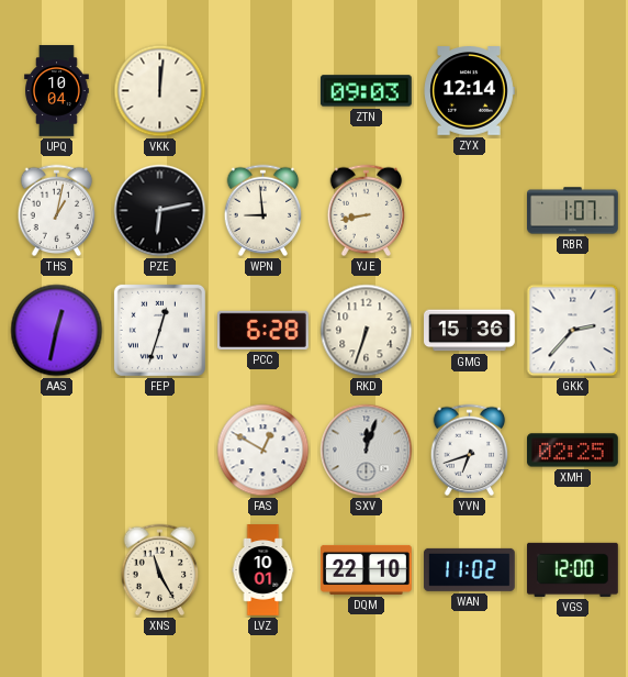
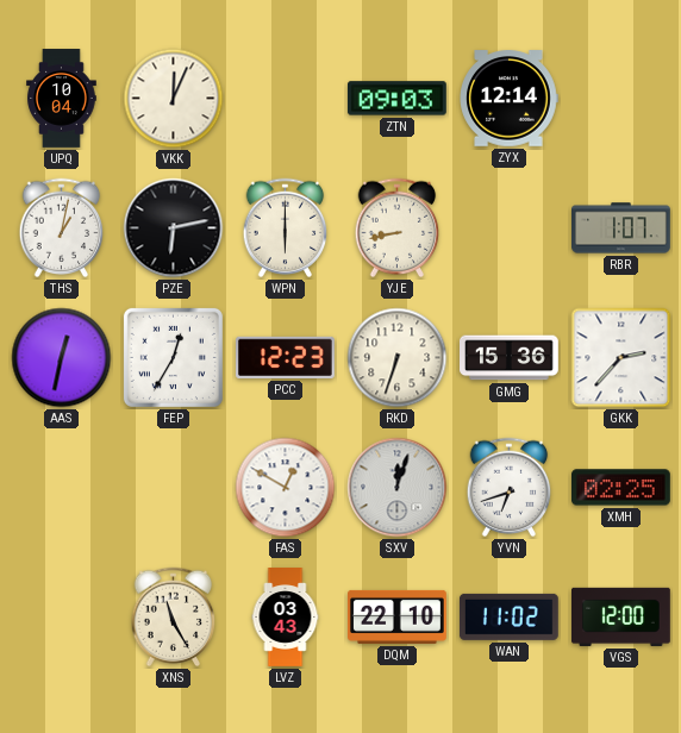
VKK: 12:01 -> 12:04 (174, 99)
WPN: 8:59 -> 6:00 (286, 228)
FEP: 12:33 -> 12:35 (173, 357)
PCC: 6:28 -> 12:23 (286, 357)
LVZ: 10:01 -> 03:43 (286, 618)
